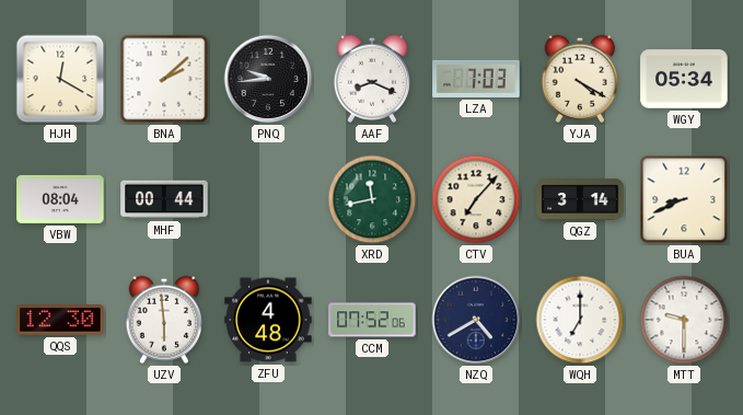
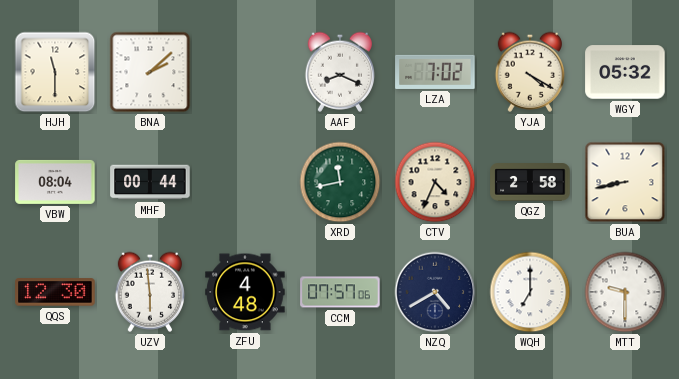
HJH: 12:20 -> 11:30 (55, 72)
PNQ: 9:44 -> none (268, 79)
LZA: 7:03 -> 7:02 (435, 72)
WGY: 05:34 -> 05:32 (625, 72)
CTV: 7:07 -> 4:34 (435, 182)
QGZ: 3:14 -> 2:58 (530, 182)
BUA: 8:41 -> 8:43 (625, 182)
CCM: 07:52 -> 07:57 (340, 292)
